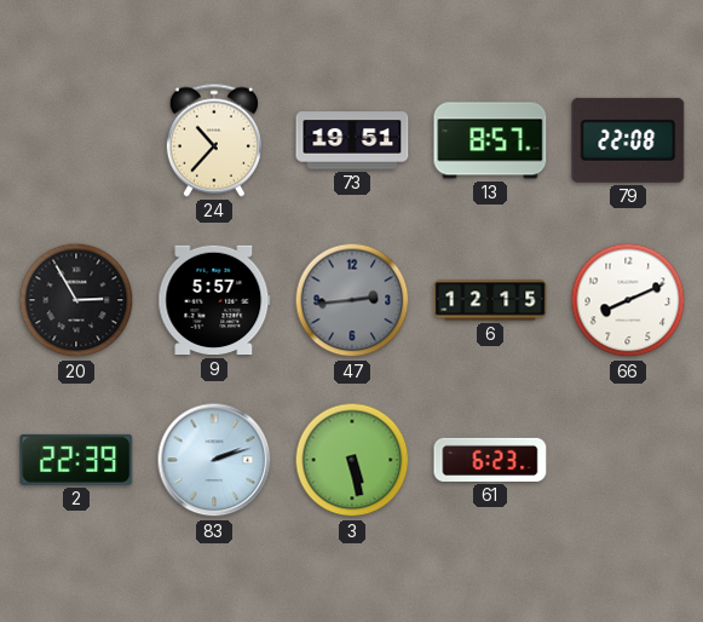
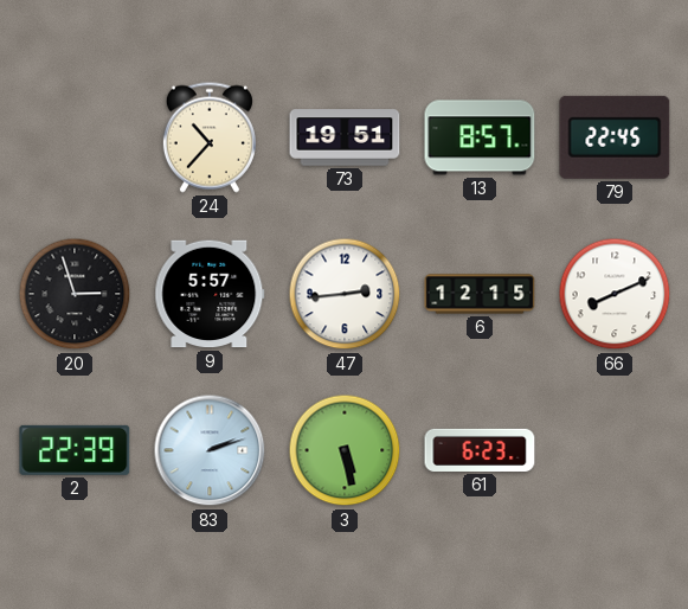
79: 22:08 -> 22:45 (615, 137)
20: 2:55 -> 2:57 (75, 294)
47 dial: grey -> white (345, 294)
